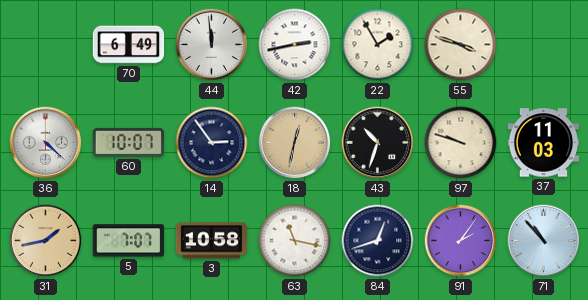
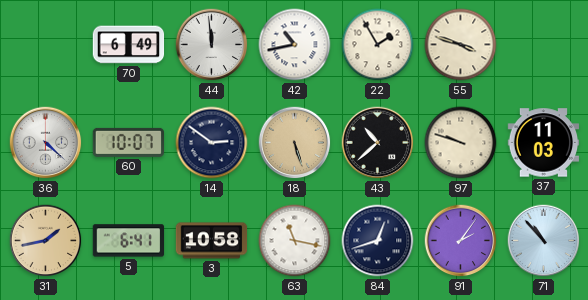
42: 2:43 -> 10:43 (295, 45)
14: 2:54 -> 2:51 (212, 143)
18: 12:32 -> 5:27 (295, 143)
43: 10:33 -> 10:38 (378, 143)
5: 7:07 -> 6:41 (129, 241)
